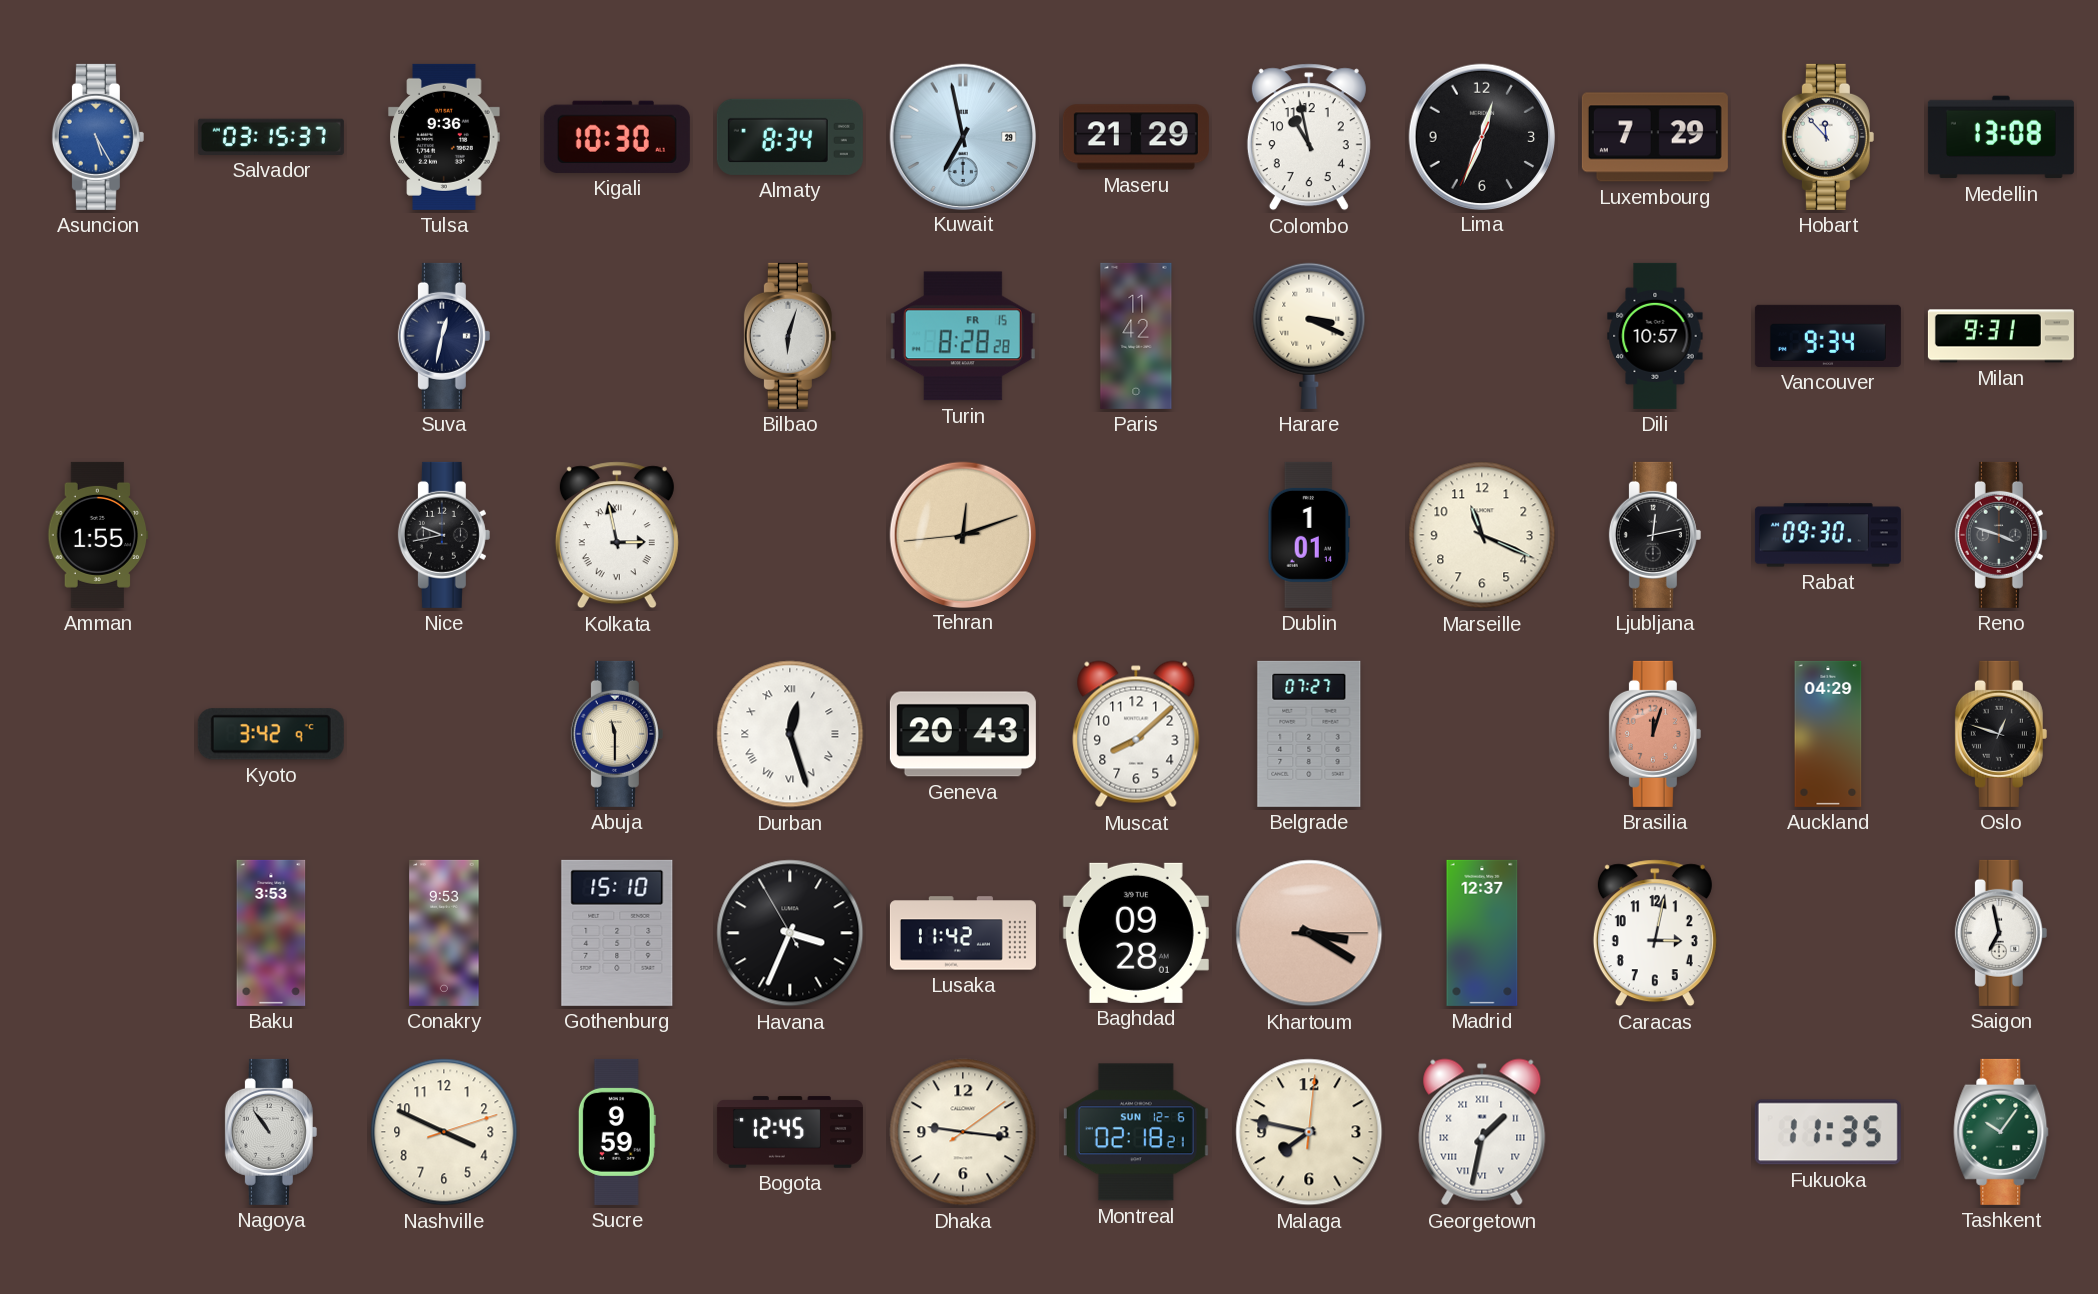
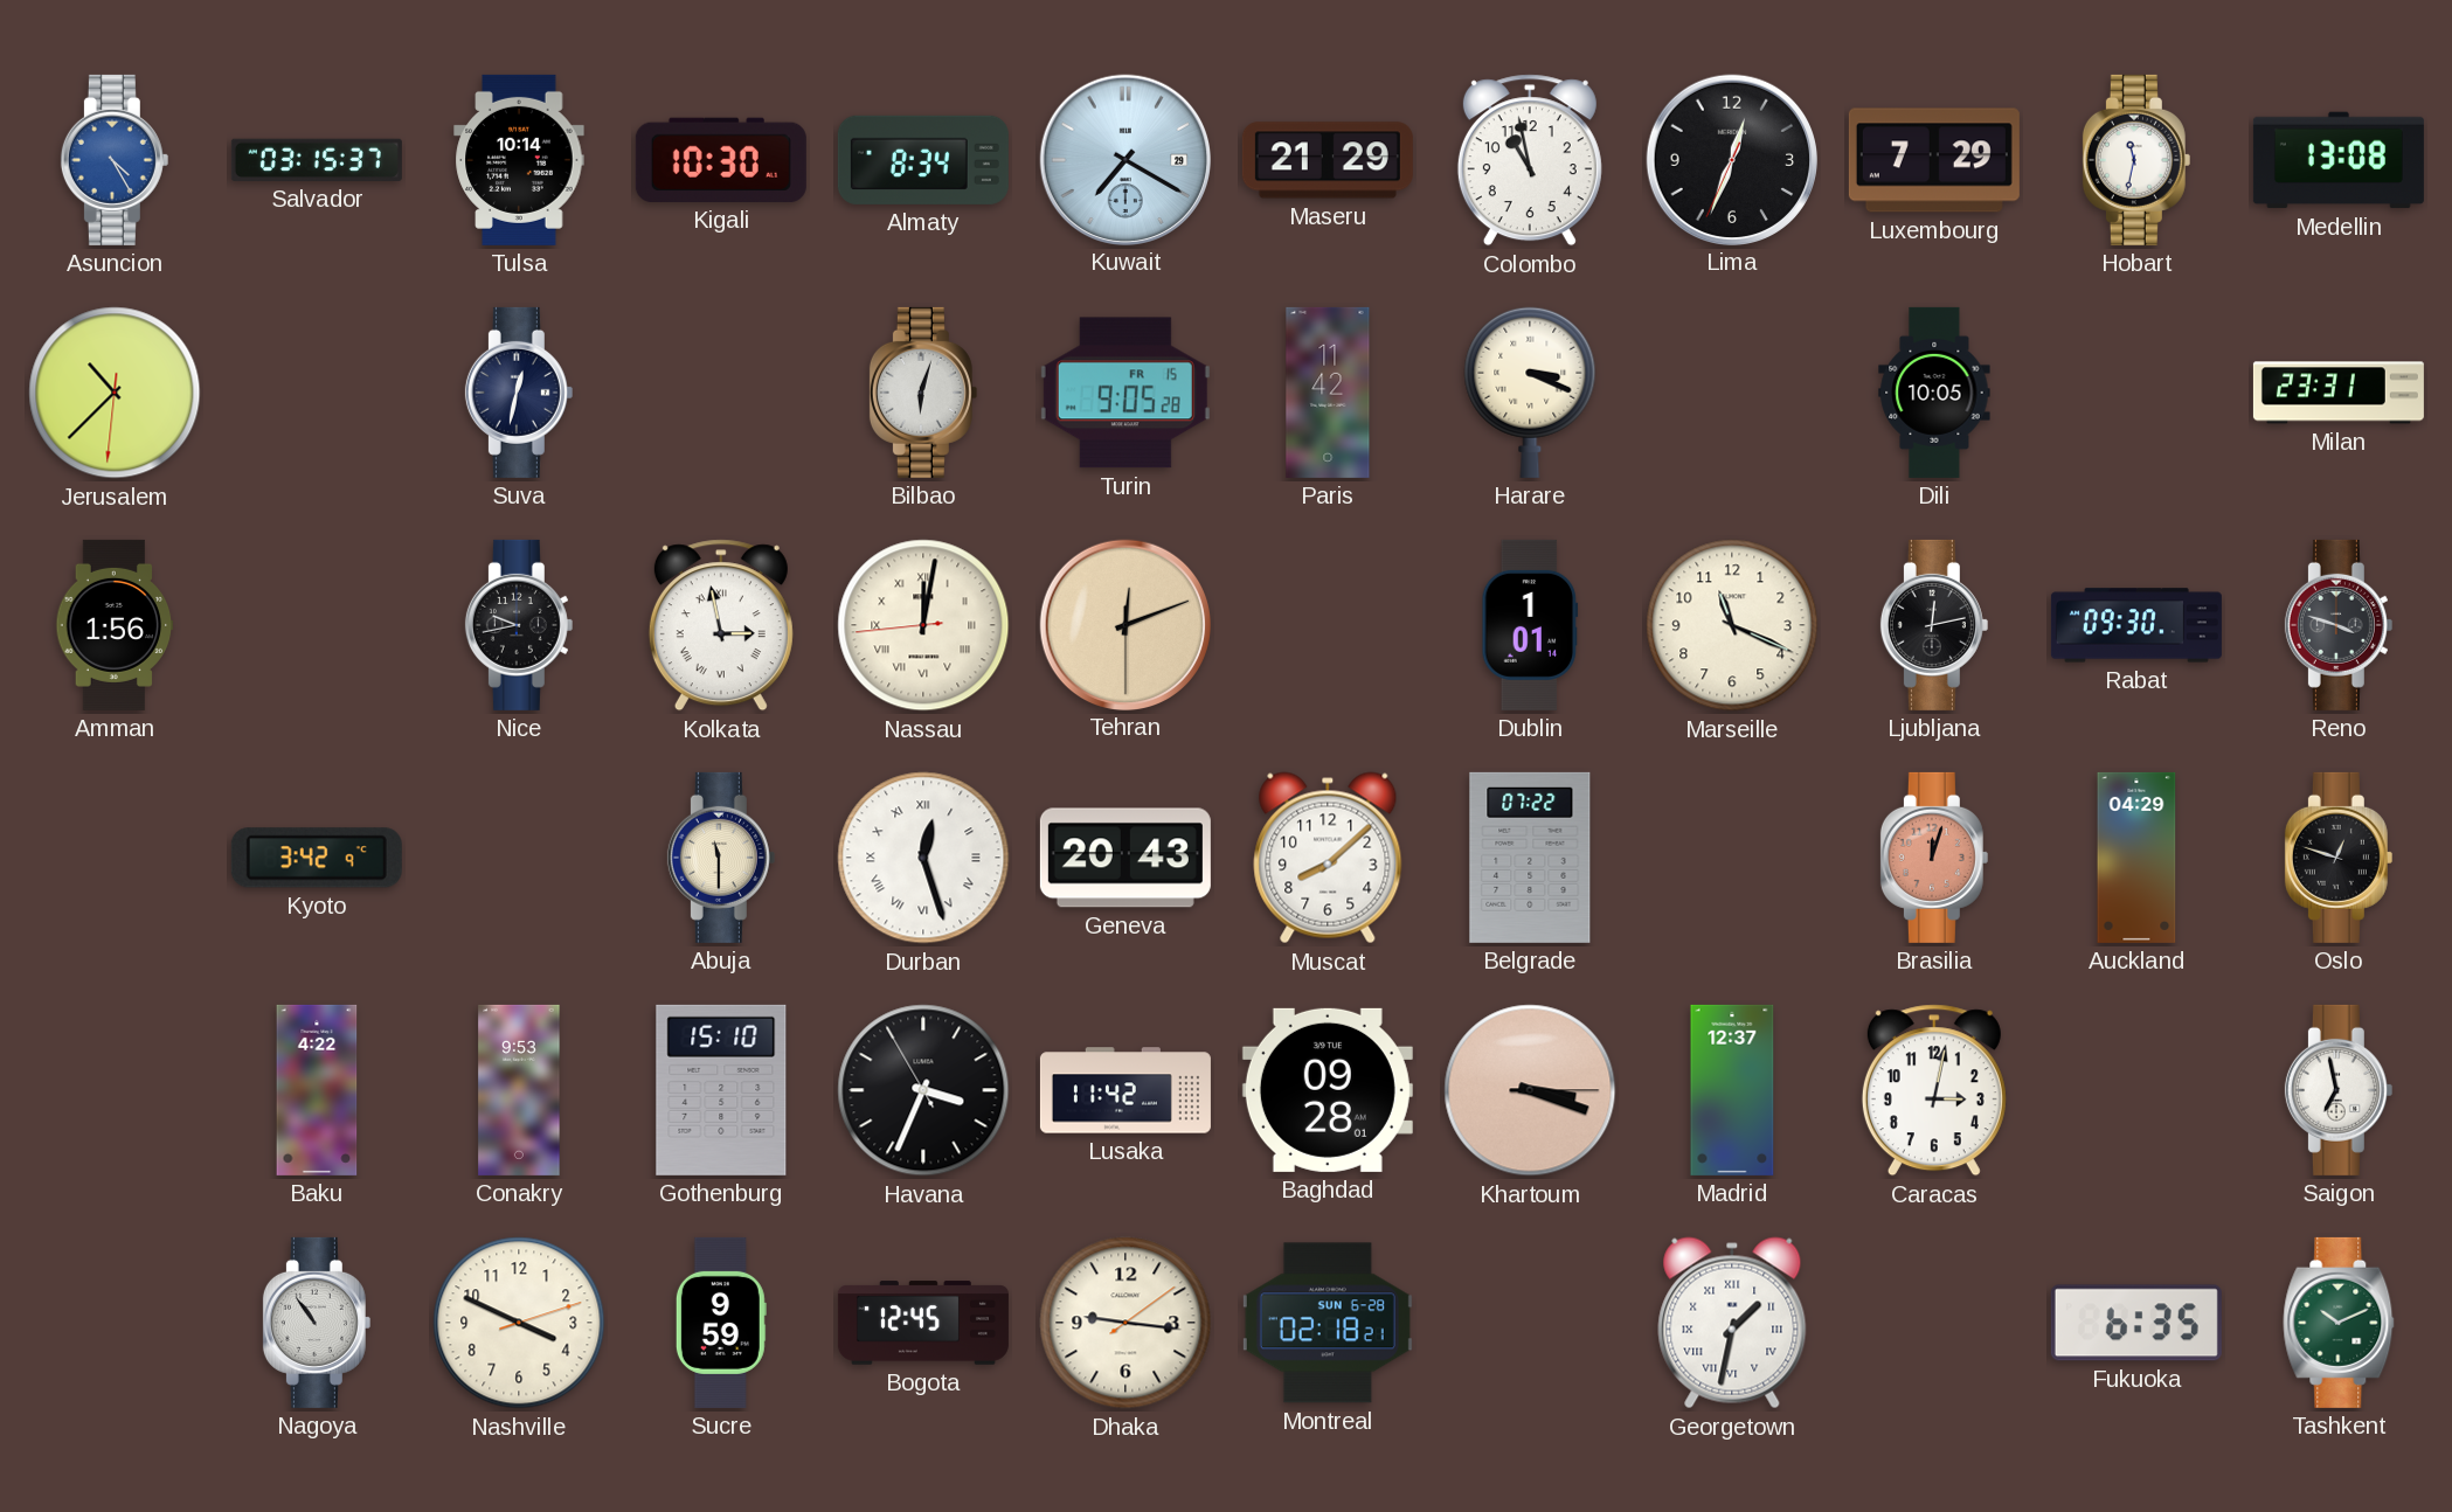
Asuncion: 5:25 -> 4:25 (115, 160)
Tulsa: 9:36 -> 10:14 (519, 160)
Kuwait: 6:58 -> 7:20 (1124, 159)
Hobart: 11:53 -> 11:32 (2136, 160)
Jerusalem: none -> 10:37 (115, 393)
Turin: 8:28 -> 9:05 (1125, 393)
Dili: 10:57 -> 10:05 (1934, 393)
Vancouver: 9:34 -> none (1828, 336)
Milan: 9:31 -> 23:31 (2339, 393)
Amman: 1:55 -> 1:56 (115, 625)
Nassau: none -> 12:01 (923, 625)
Tehran: 12:11:44 -> 12:11:30 (1124, 624)
Belgrade: 07:27 -> 07:22 (1530, 858)
Baku: 3:53 -> 4:22 (317, 1090)
Khartoum: 3:20 -> 3:18 (1530, 1090)
Montreal date: SUN 12-6 -> SUN 6-28 (1328, 1323)
Malaga: 7:47 -> none (1309, 1132)
Fukuoka: 11:35 -> 6:35 (2136, 1323)
Tashkent: 10:06 -> 10:11 (2339, 1323)
